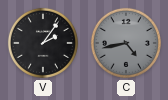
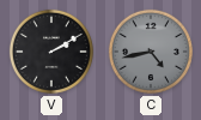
V: 2:06 -> 2:10 (51, 52)
